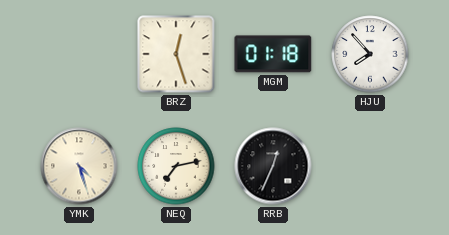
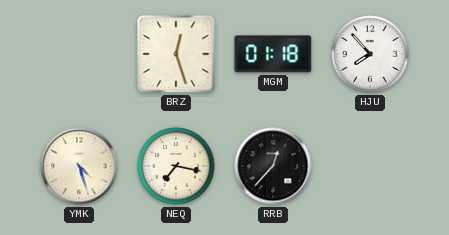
NEQ: 7:13 -> 7:17 (176, 166)
RRB: 12:34 -> 12:37 (273, 166)
